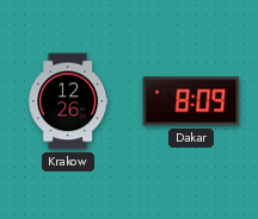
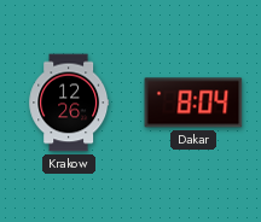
Dakar: 8:09 -> 8:04 (193, 103)
